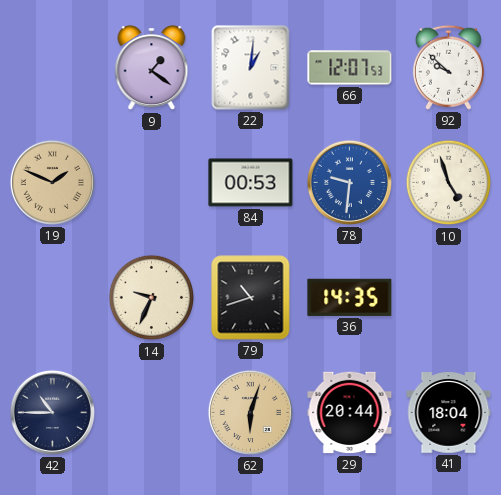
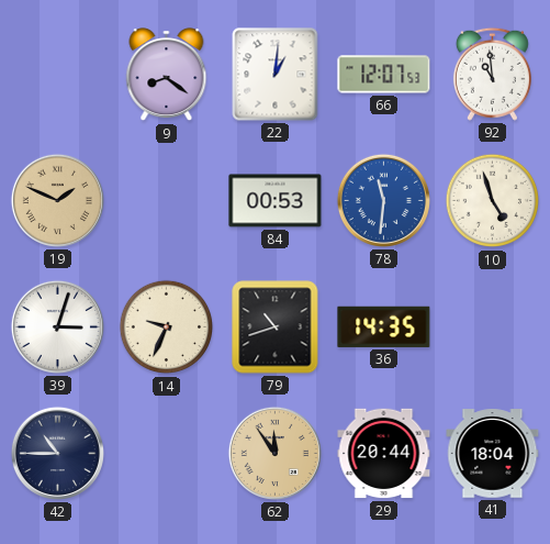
9: 1:21 -> 8:21 (167, 75)
92: 9:52 -> 10:59 (492, 74)
78: 9:31 -> 11:31 (383, 200)
39: none -> 3:03 (57, 326)
62: 6:03 -> 11:54 (274, 453)
